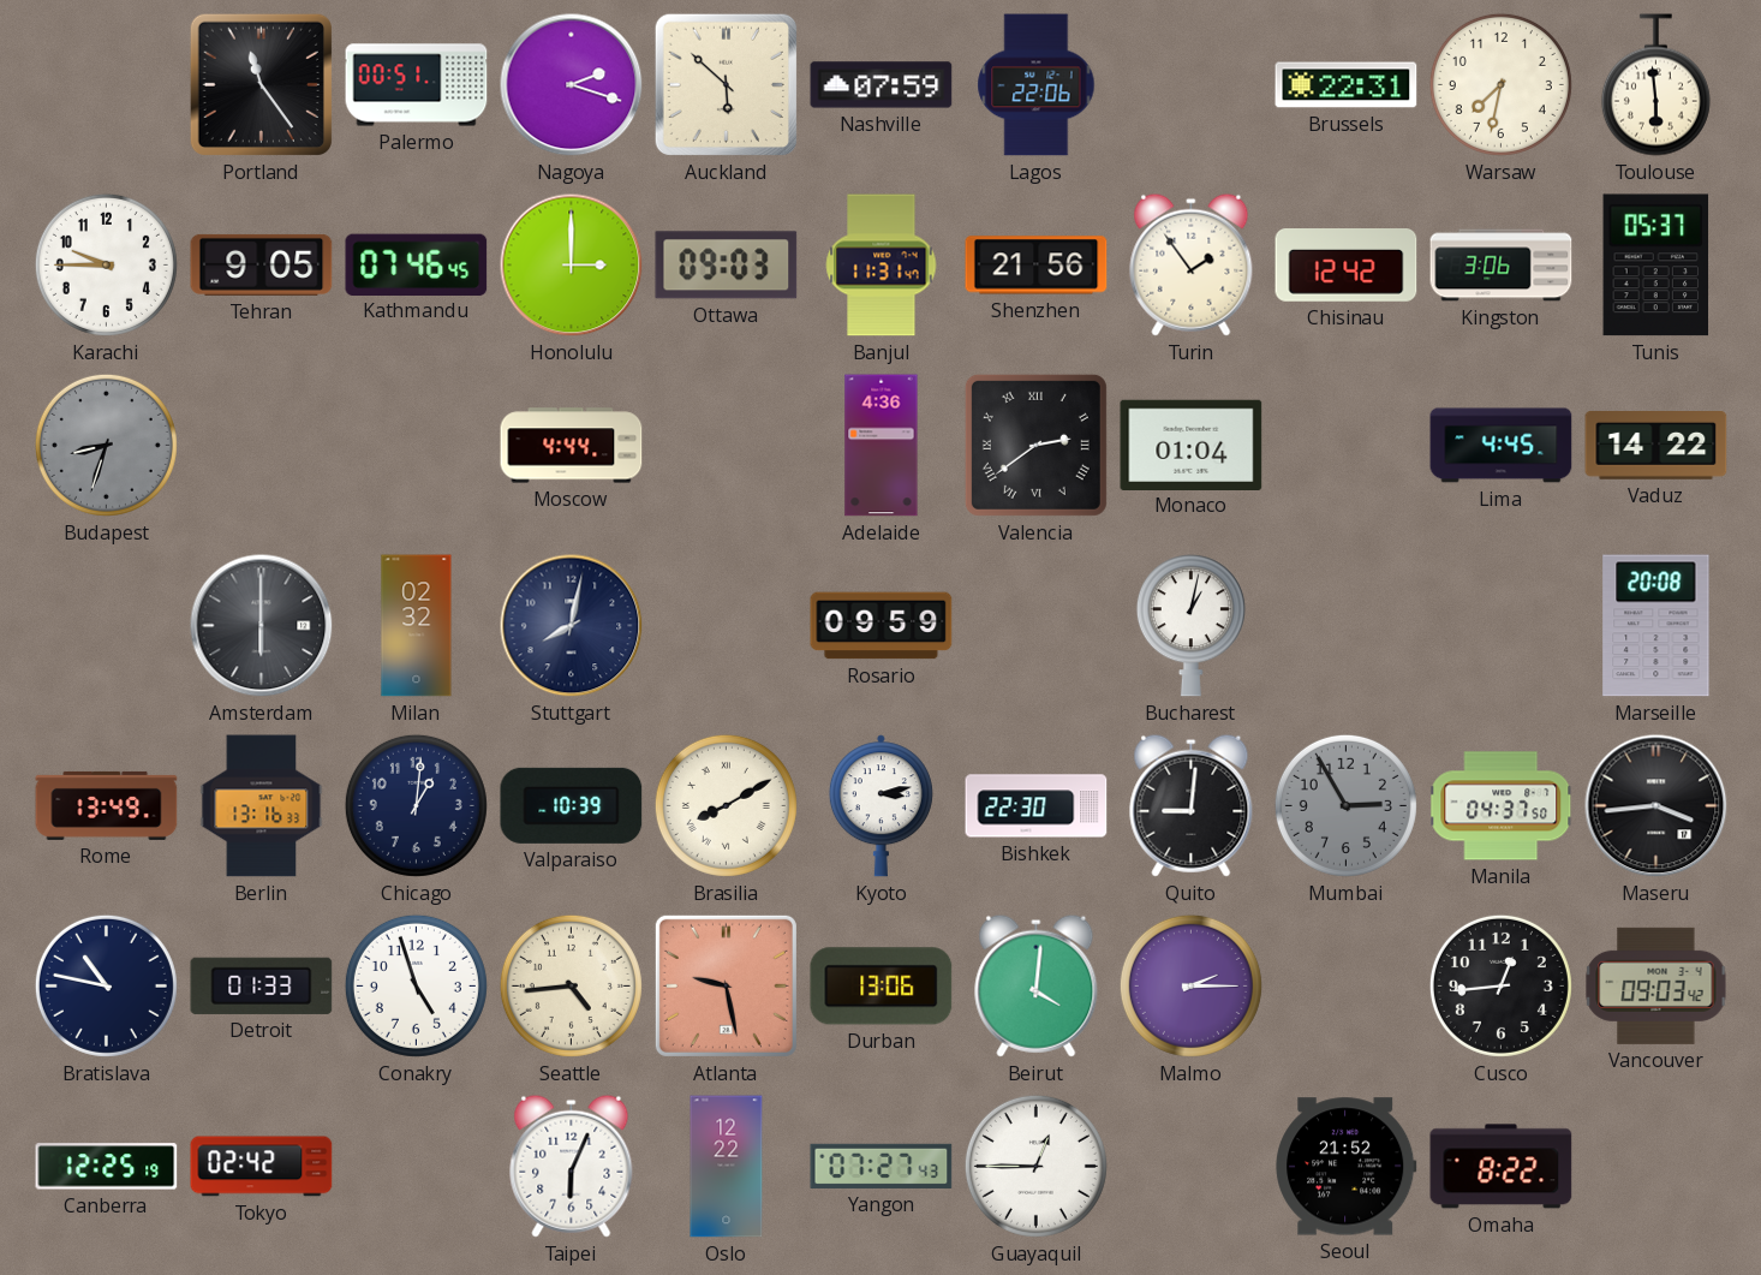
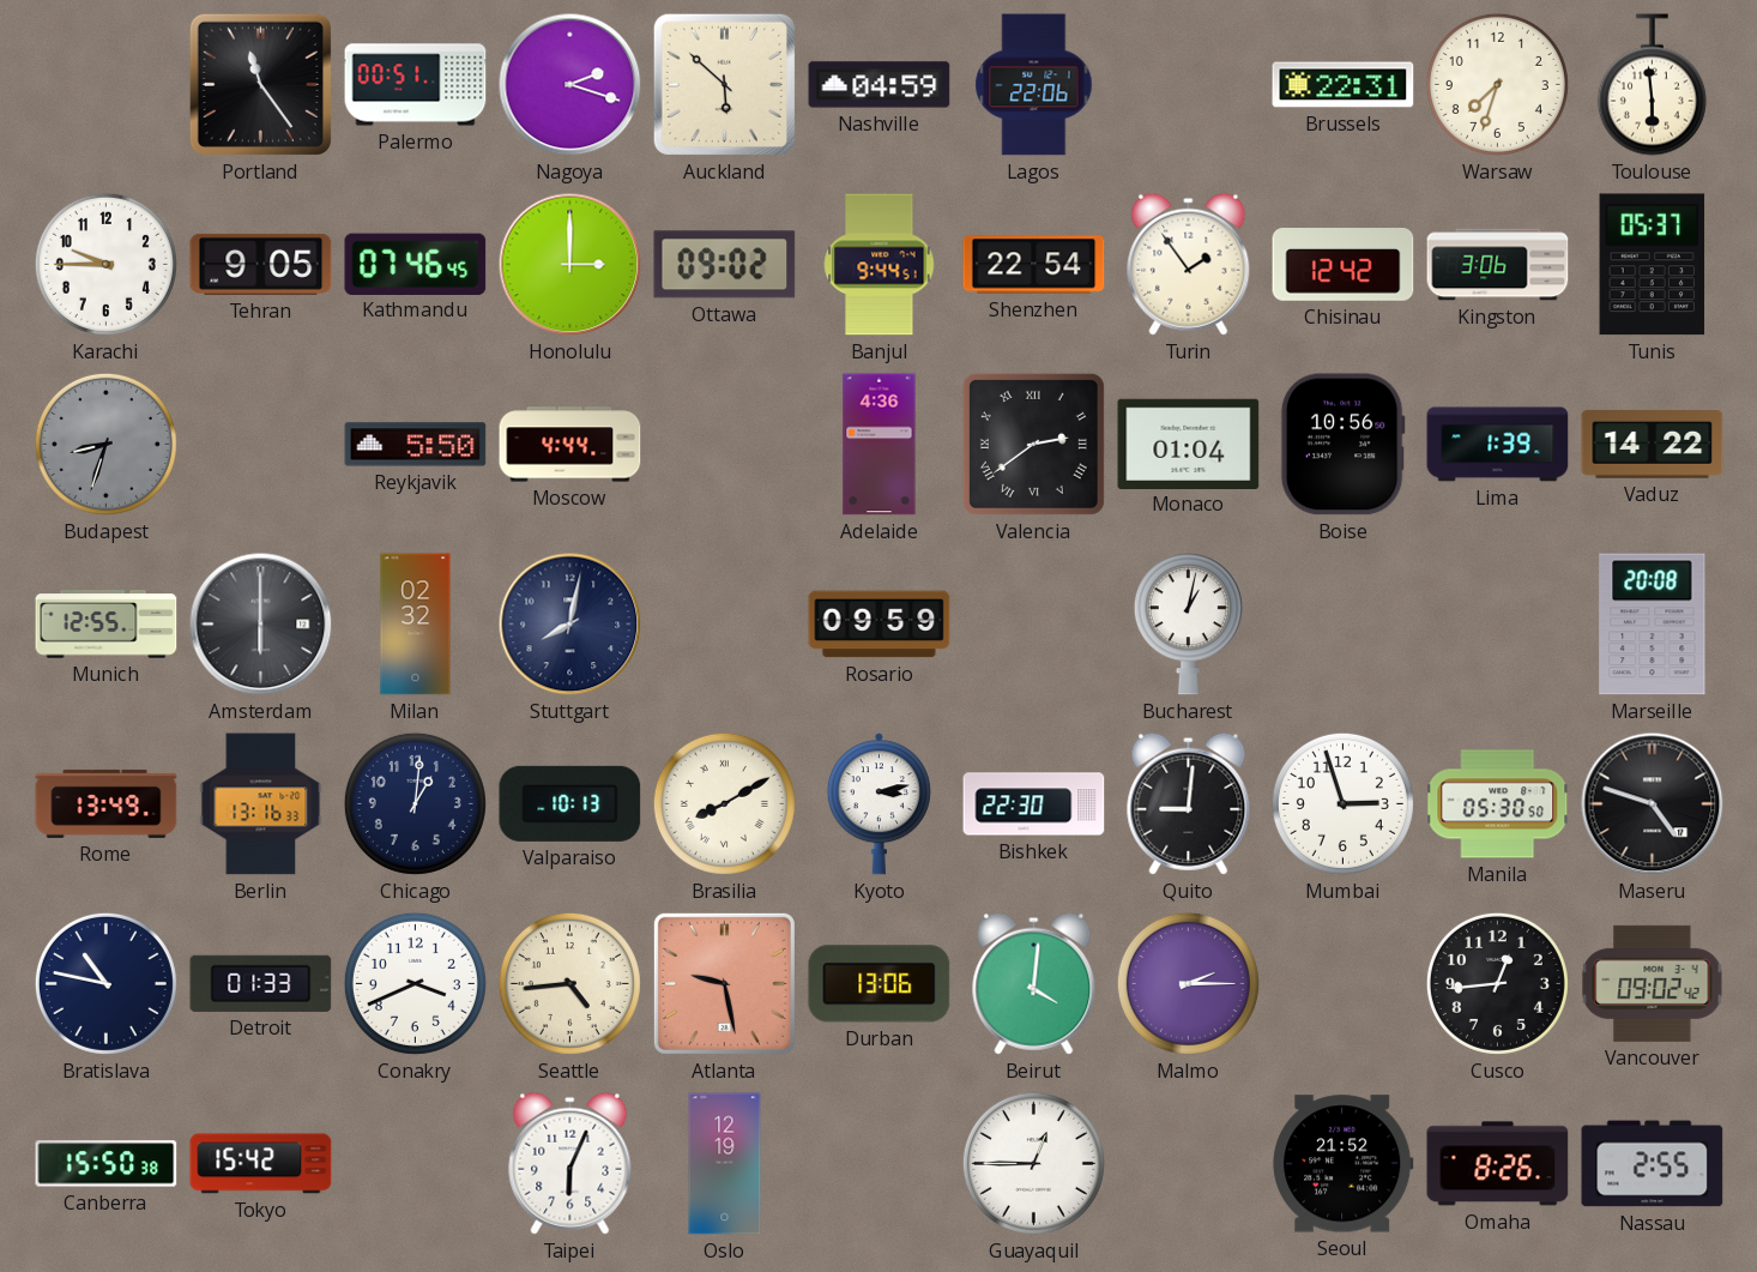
Nashville: 07:59 -> 04:59 (880, 85)
Warsaw: 7:32 -> 7:33 (1497, 84)
Ottawa: 09:03 -> 09:02 (725, 265)
Banjul: 11:31 -> 9:44 (880, 265)
Shenzhen: 21:56 -> 22:54 (1034, 265)
Reykjavik: none -> 5:50 (416, 445)
Boise: none -> 10:56 (1342, 445)
Lima: 4:45 -> 1:39 (1498, 445)
Munich: none -> 12:55 (107, 625)
Valparaiso: 10:39 -> 10:13 (570, 803)
Mumbai: 2:55 -> 2:57 (1342, 803)
Mumbai dial: grey -> white (1342, 803)
Manila: 04:37 -> 05:30 (1498, 804)
Maseru: 3:44 -> 4:48 (1653, 804)
Conakry: 4:57 -> 3:41 (415, 983)
Vancouver: 09:03 -> 09:02 (1653, 983)
Canberra: 12:25 -> 15:50 (107, 1164)
Tokyo: 02:42 -> 15:42 (261, 1164)
Oslo: 12:22 -> 12:19 (725, 1164)
Yangon: 07:27 -> none (882, 1166)
Omaha: 8:22 -> 8:26 (1498, 1164)
Nassau: none -> 2:55 (1653, 1164)
